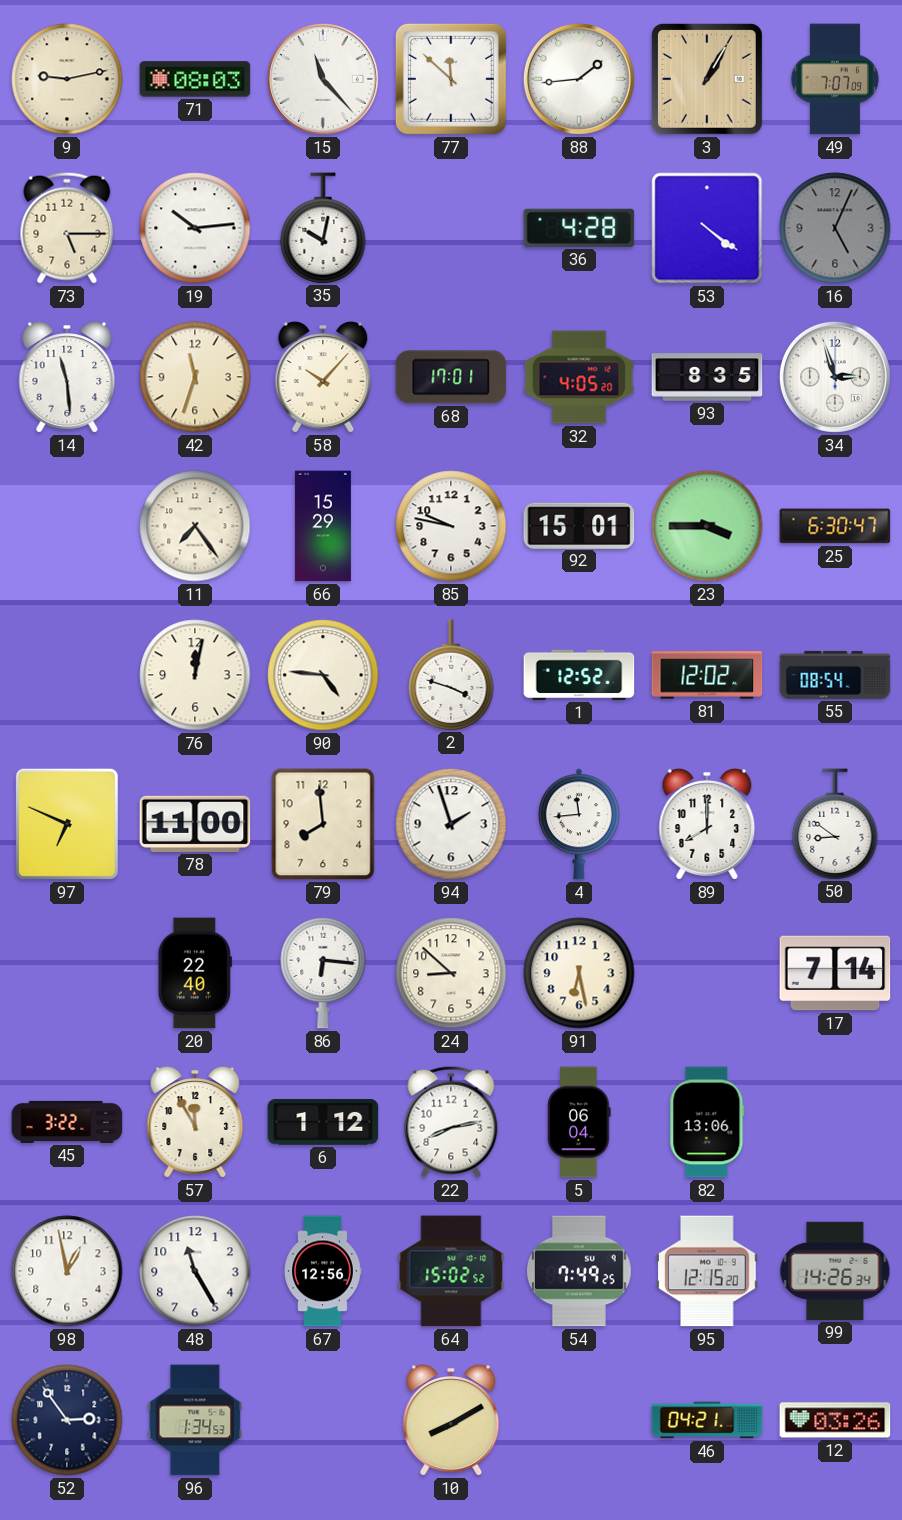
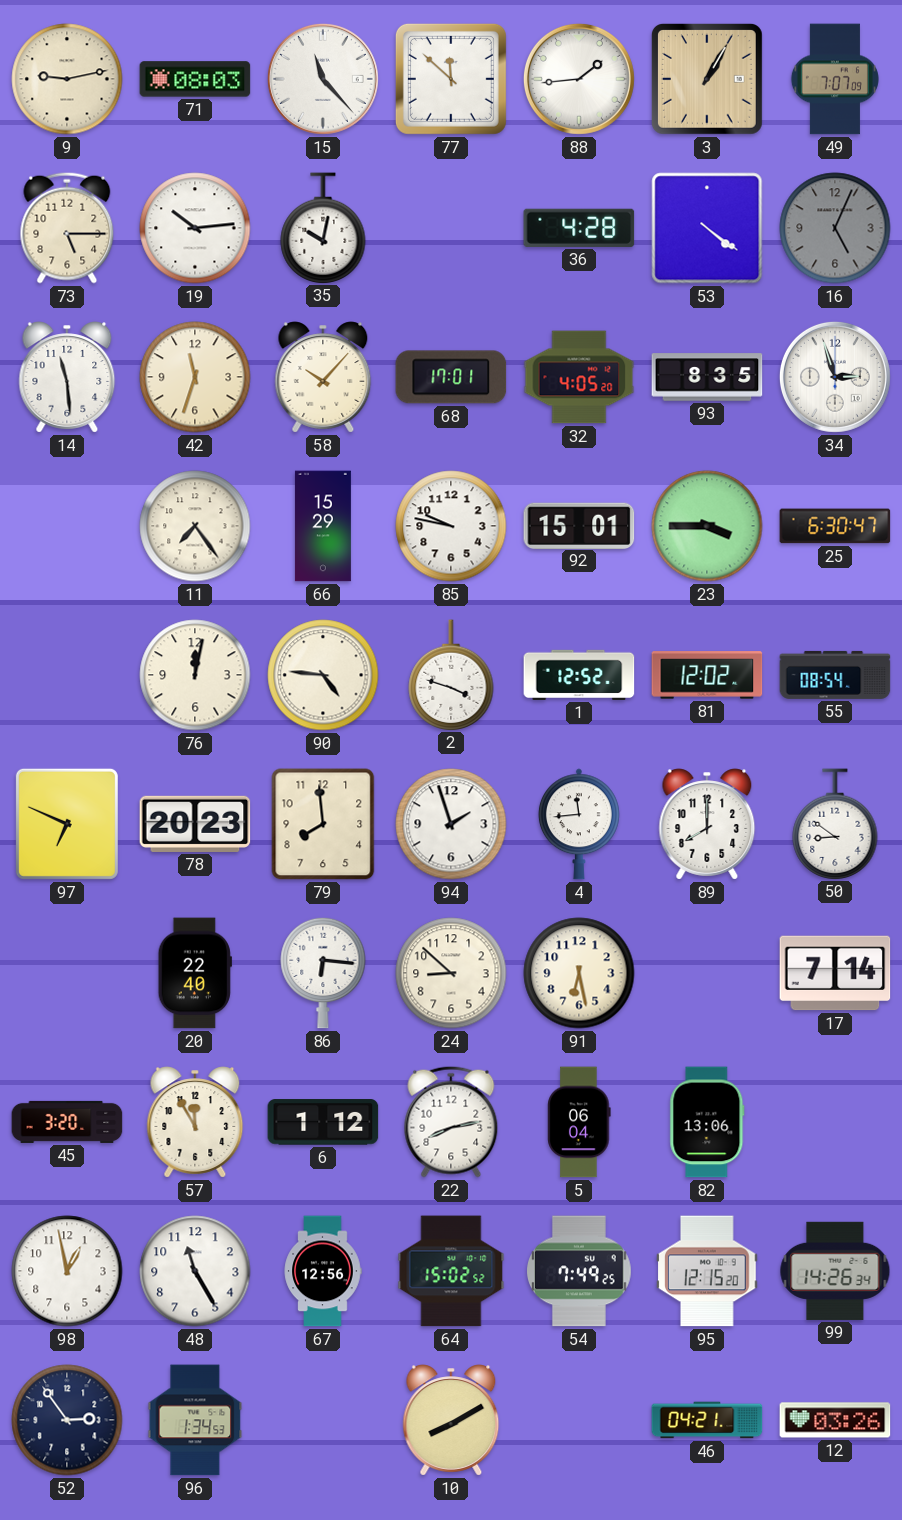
78: 11:00 -> 20:23 (195, 824)
45: 3:22 -> 3:20 (67, 1122)
